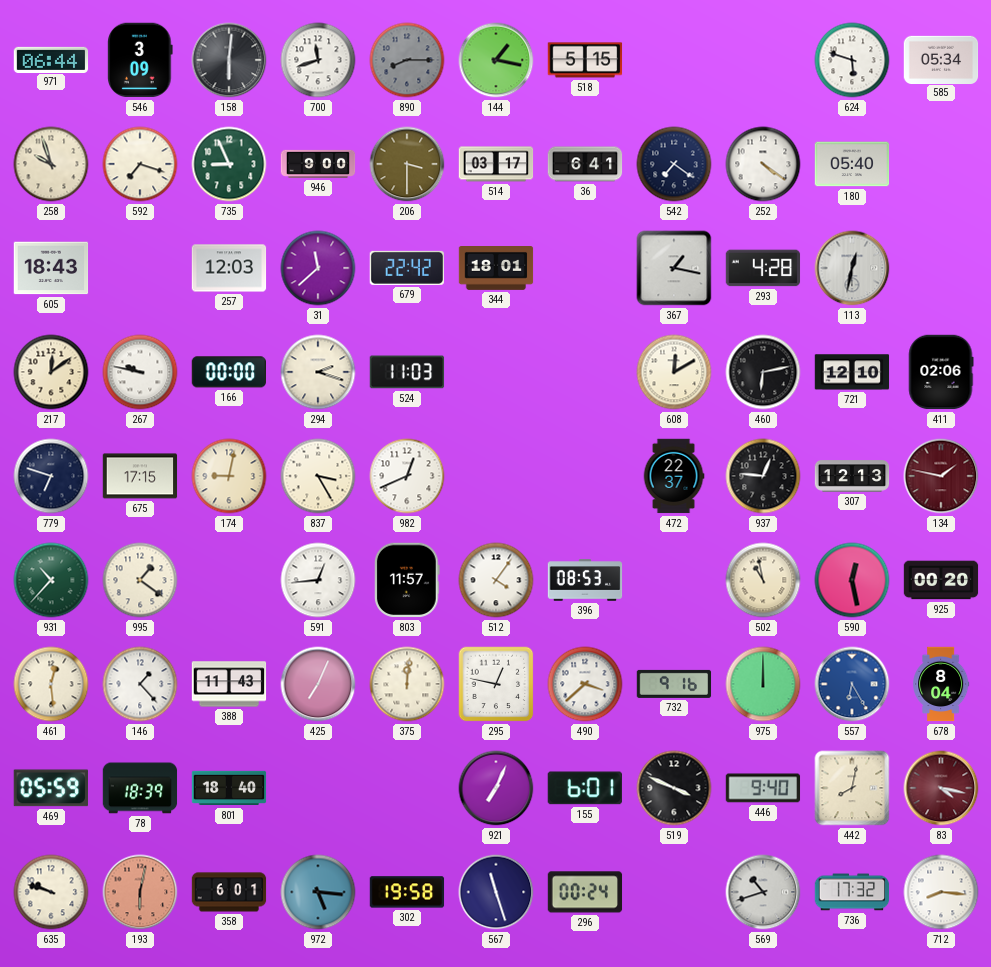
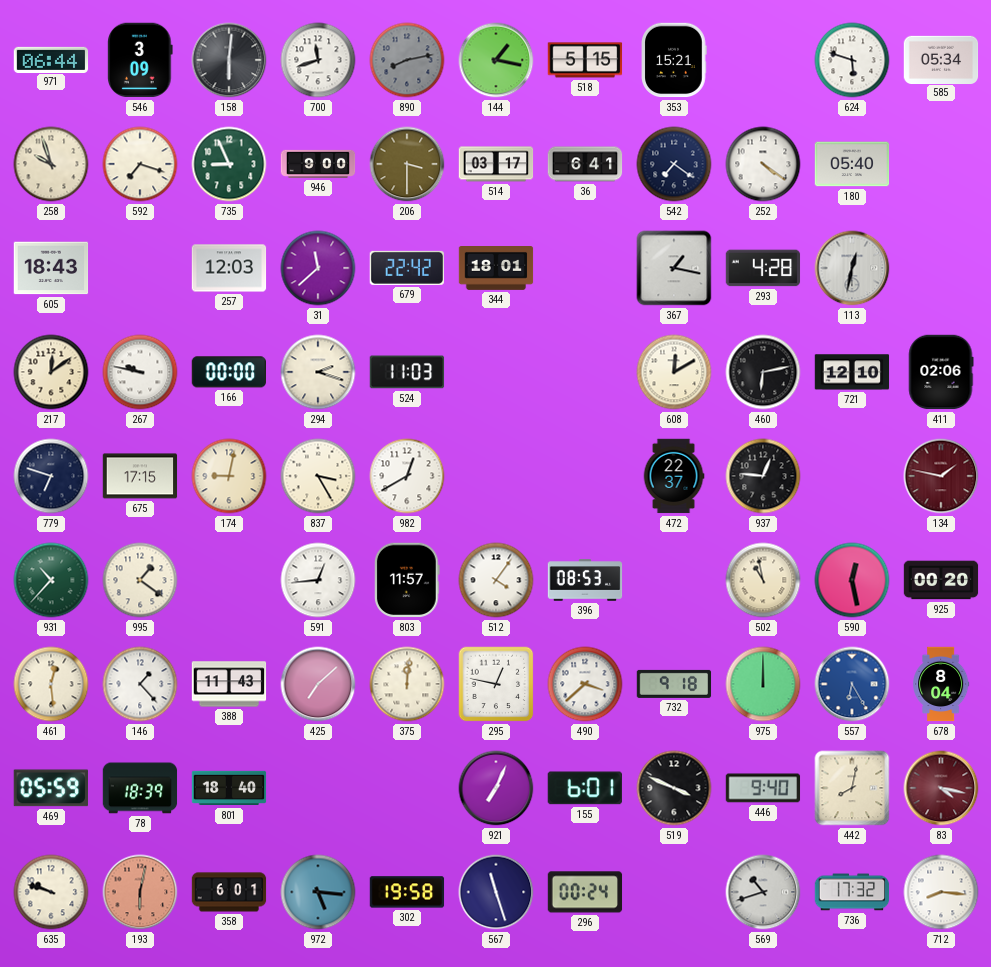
890: 8:15 -> 8:13 (407, 60)
353: none -> 15:21 (674, 60)
982: 12:41 -> 12:40 (407, 476)
307: 12:13 -> none (852, 476)
425: 7:04 -> 7:08 (318, 684)
732: 9:16 -> 9:18 (674, 684)
